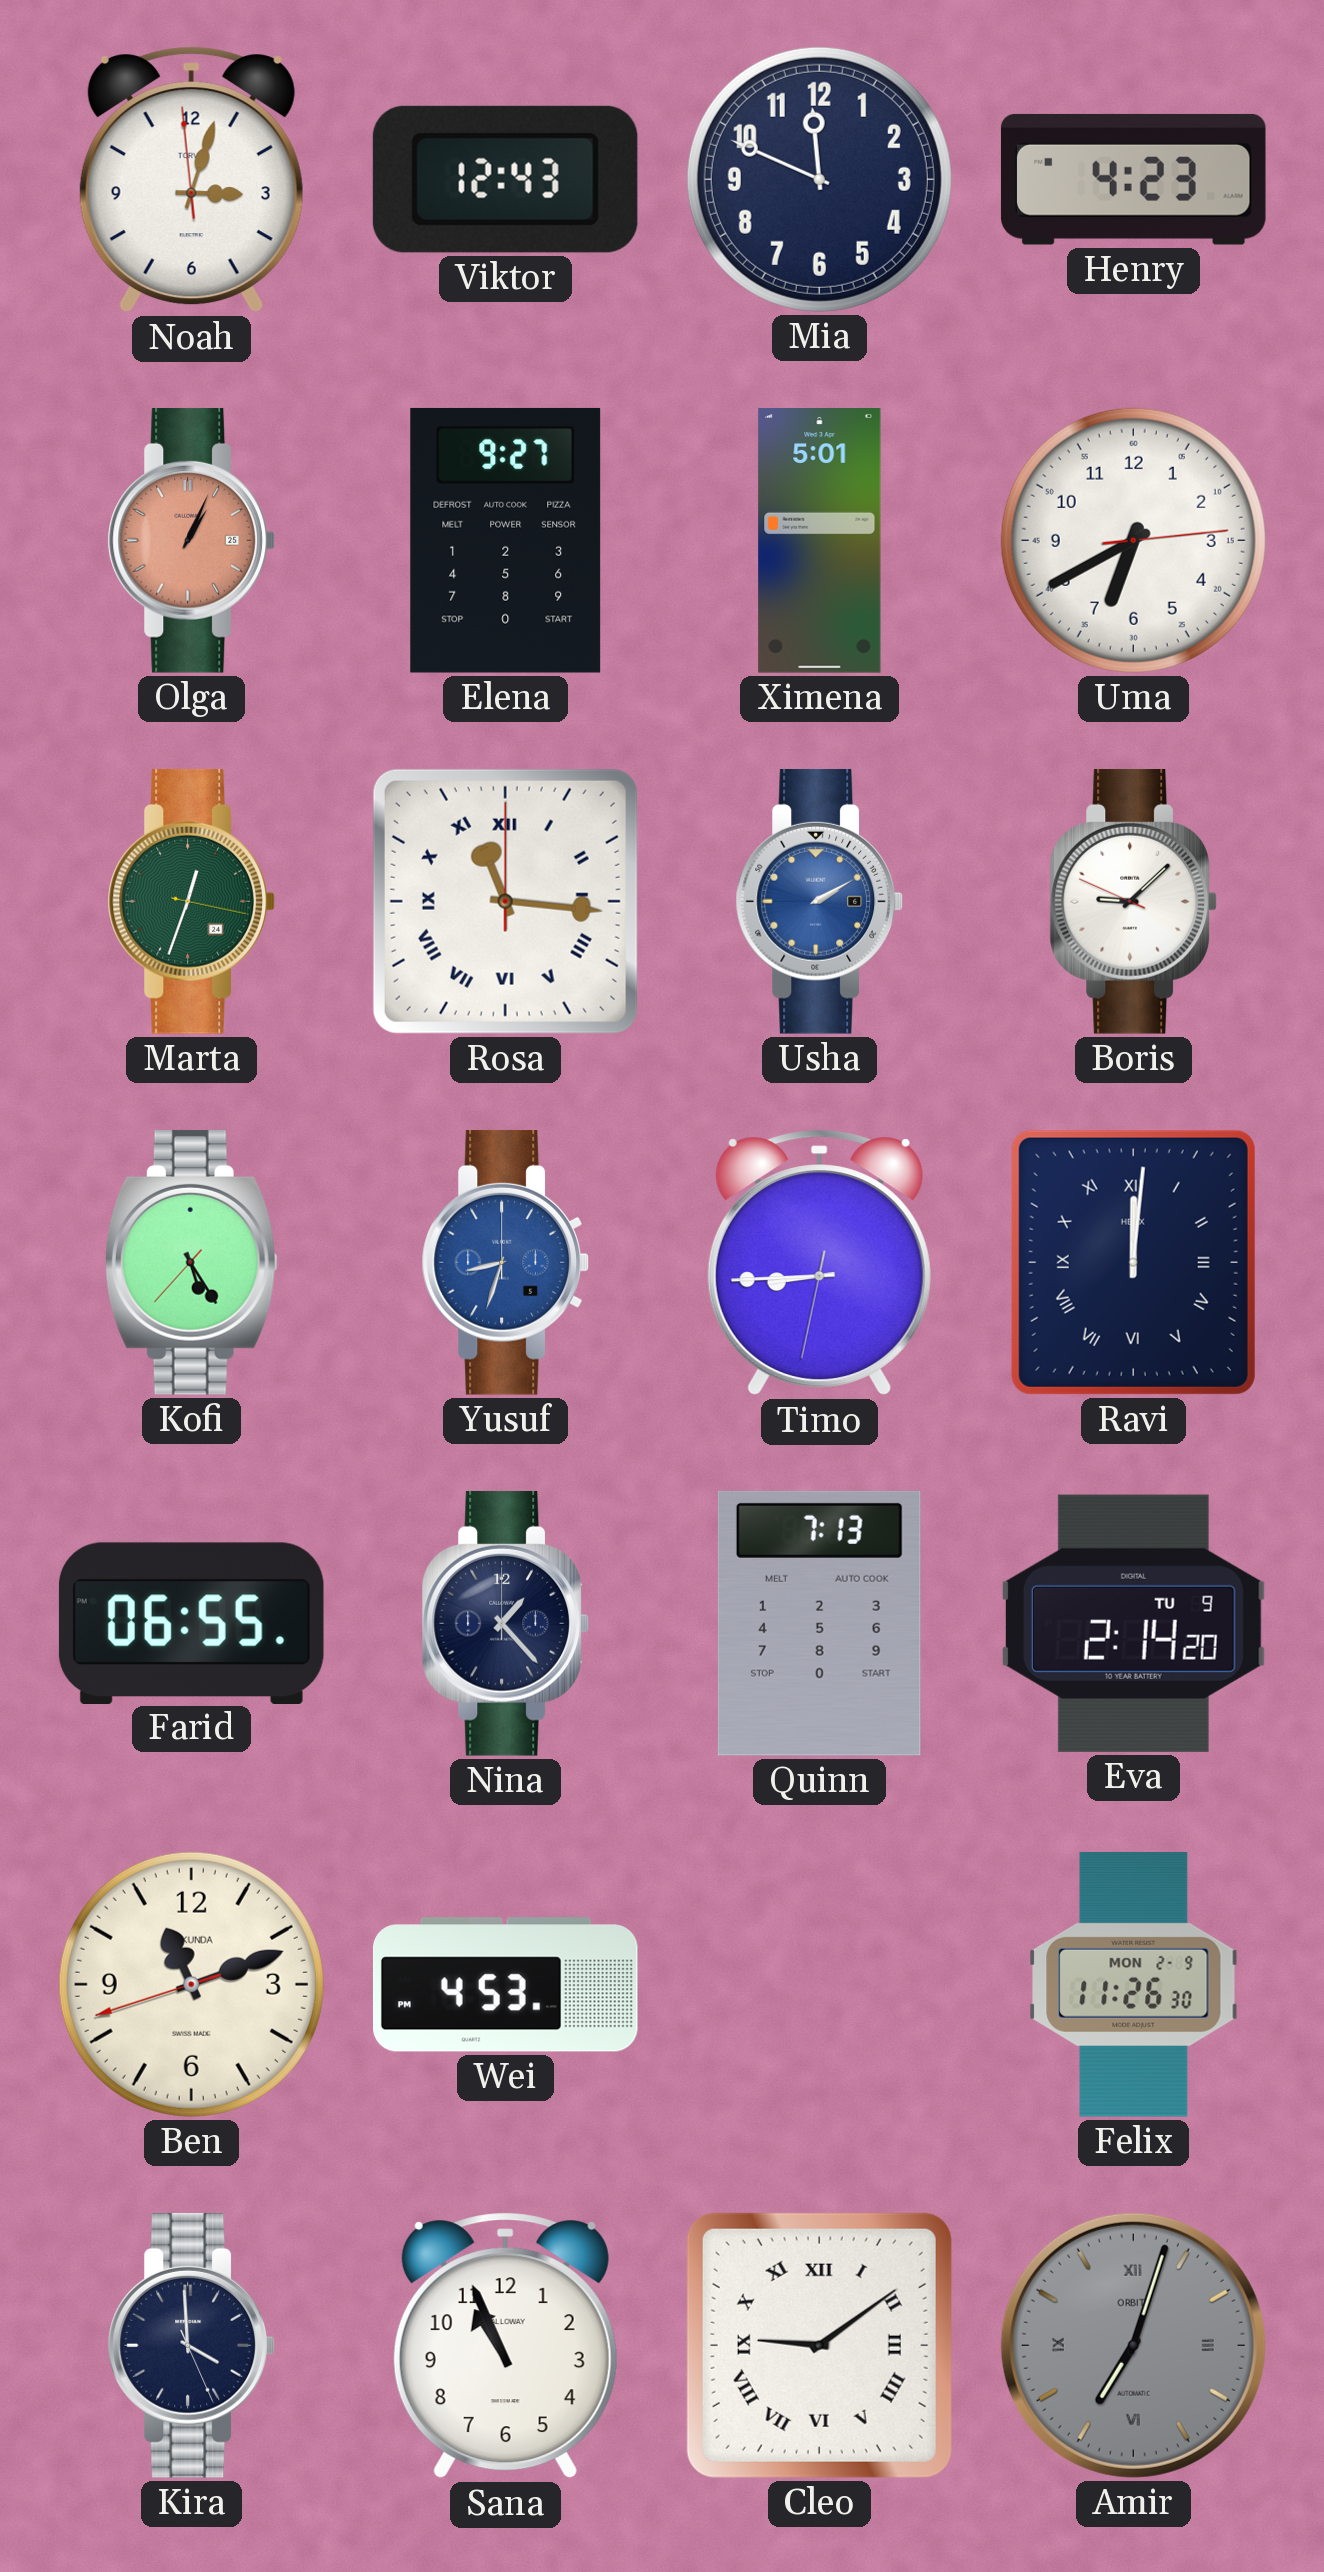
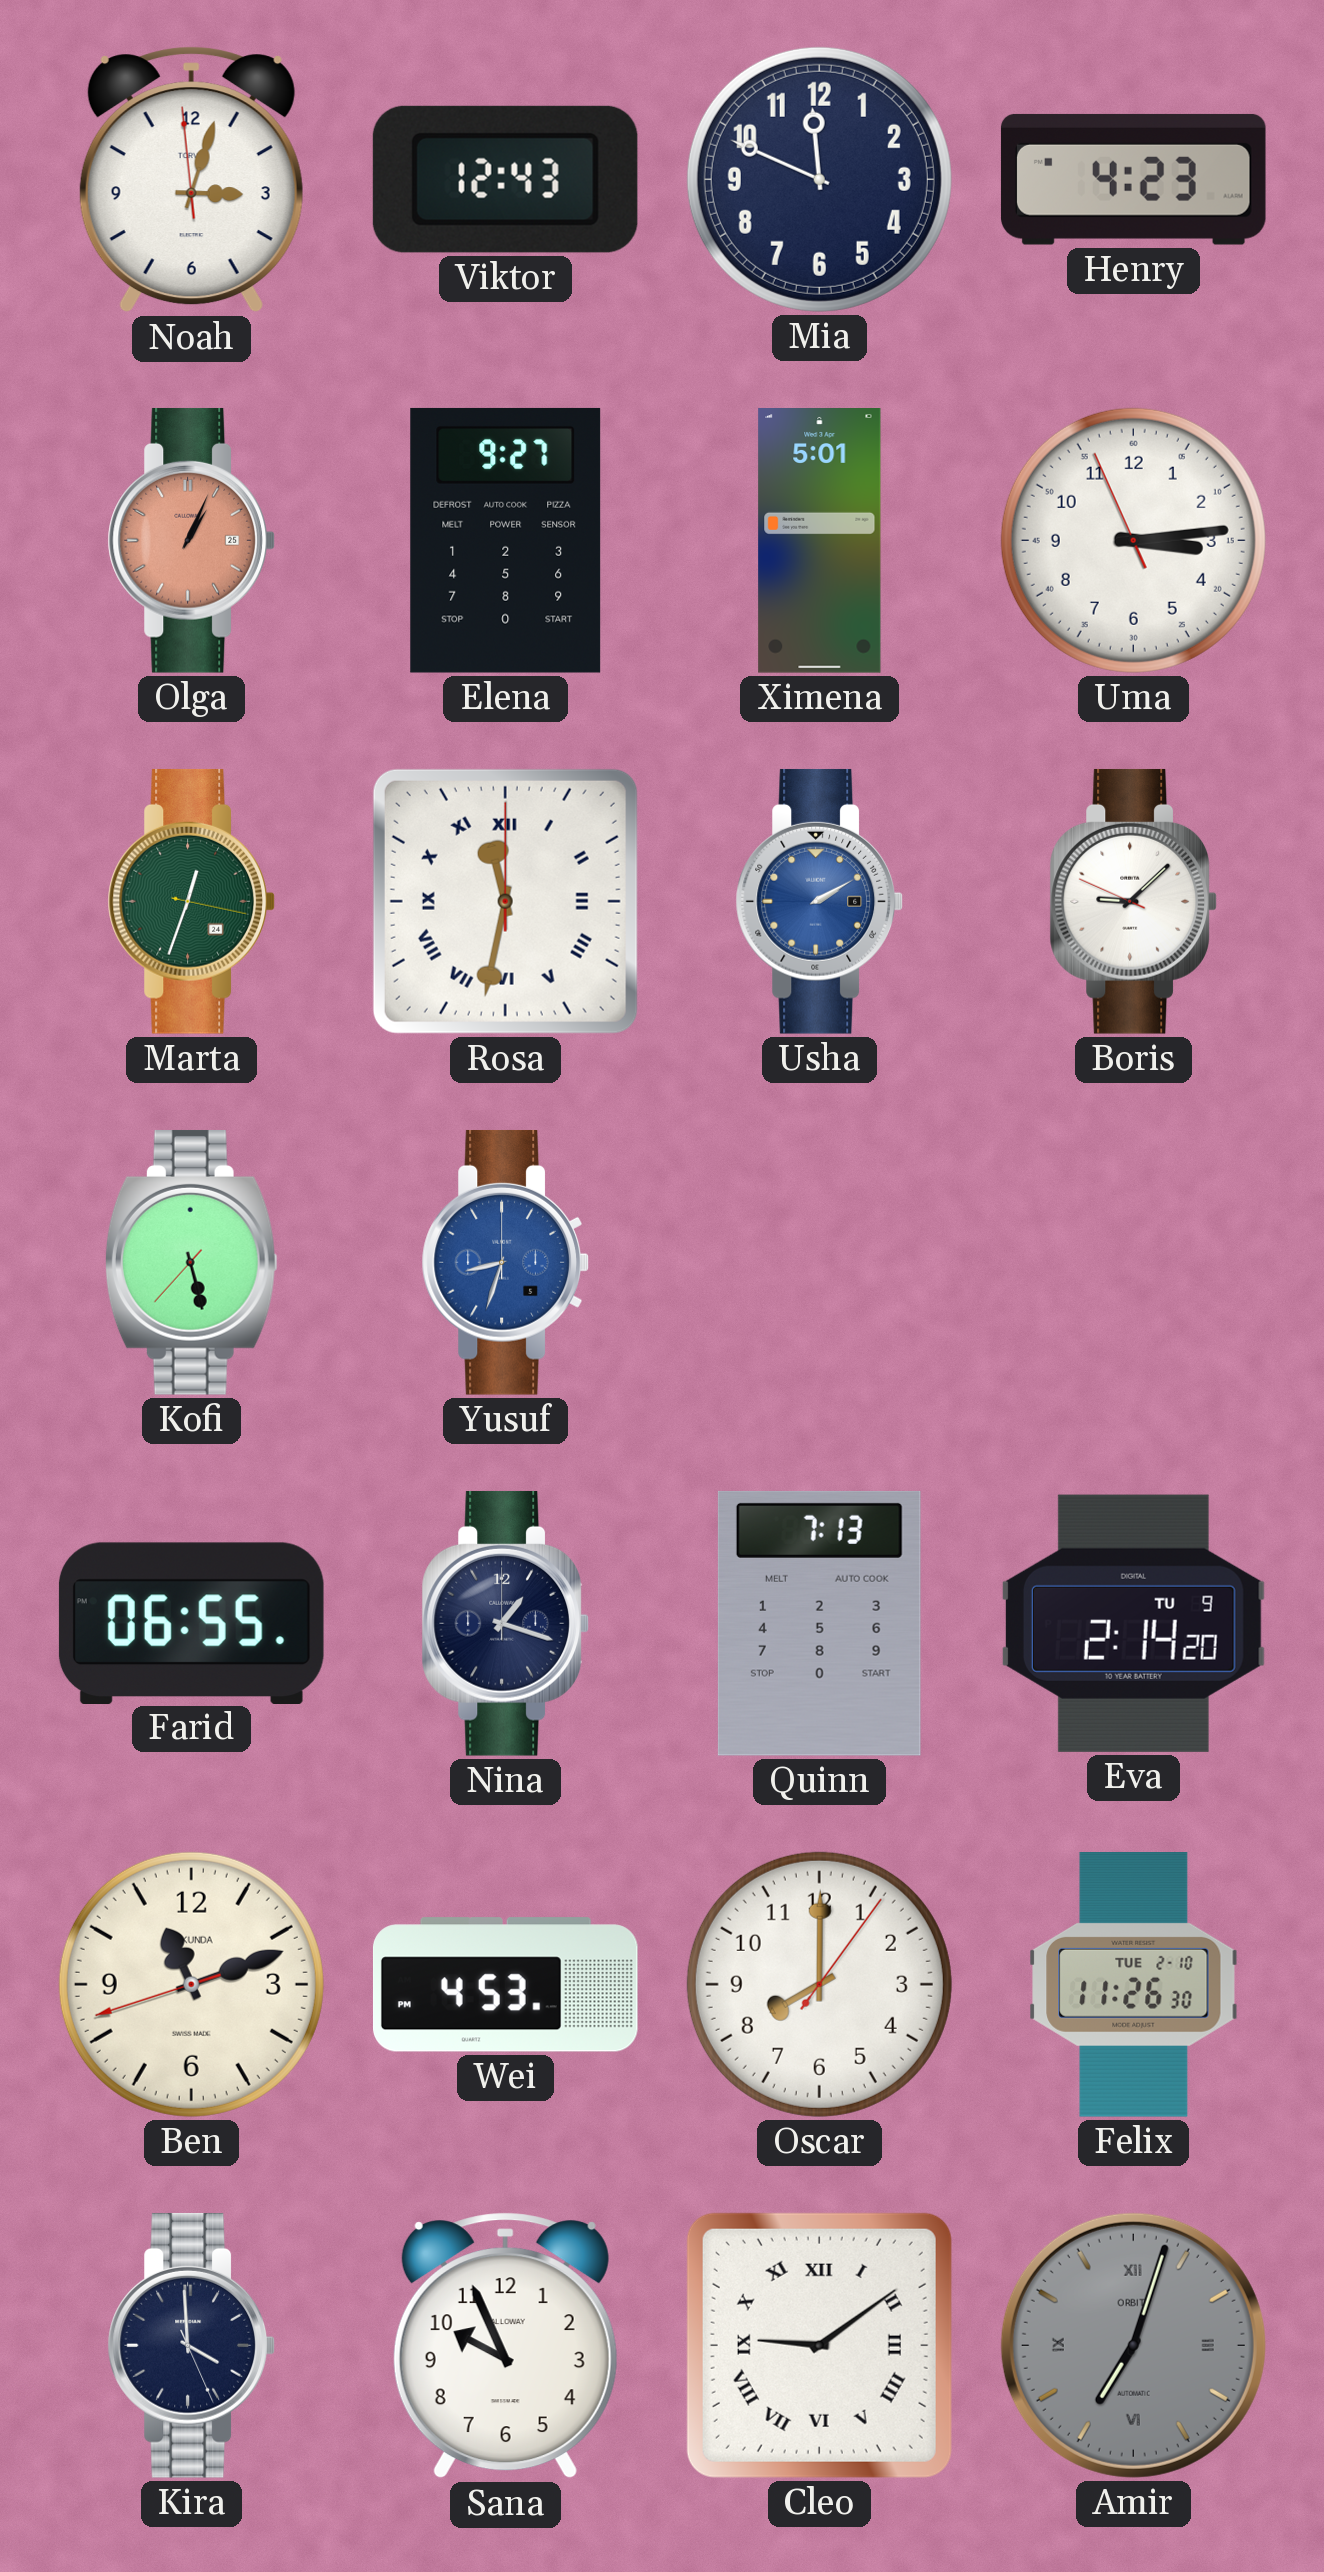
Uma: 6:40 -> 3:13 (1133, 540)
Rosa: 11:16 -> 11:32 (505, 901)
Kofi: 5:24 -> 5:27 (191, 1262)
Timo: 8:44 -> none (819, 1263)
Ravi: 12:01 -> none (1133, 1262)
Nina: 1:23 -> 1:18 (505, 1623)
Oscar: none -> 8:00 (819, 1984)
Felix date: MON 2-9 -> TUE 2-10 (1134, 1985)
Sana: 10:56 -> 9:56 (505, 2346)
